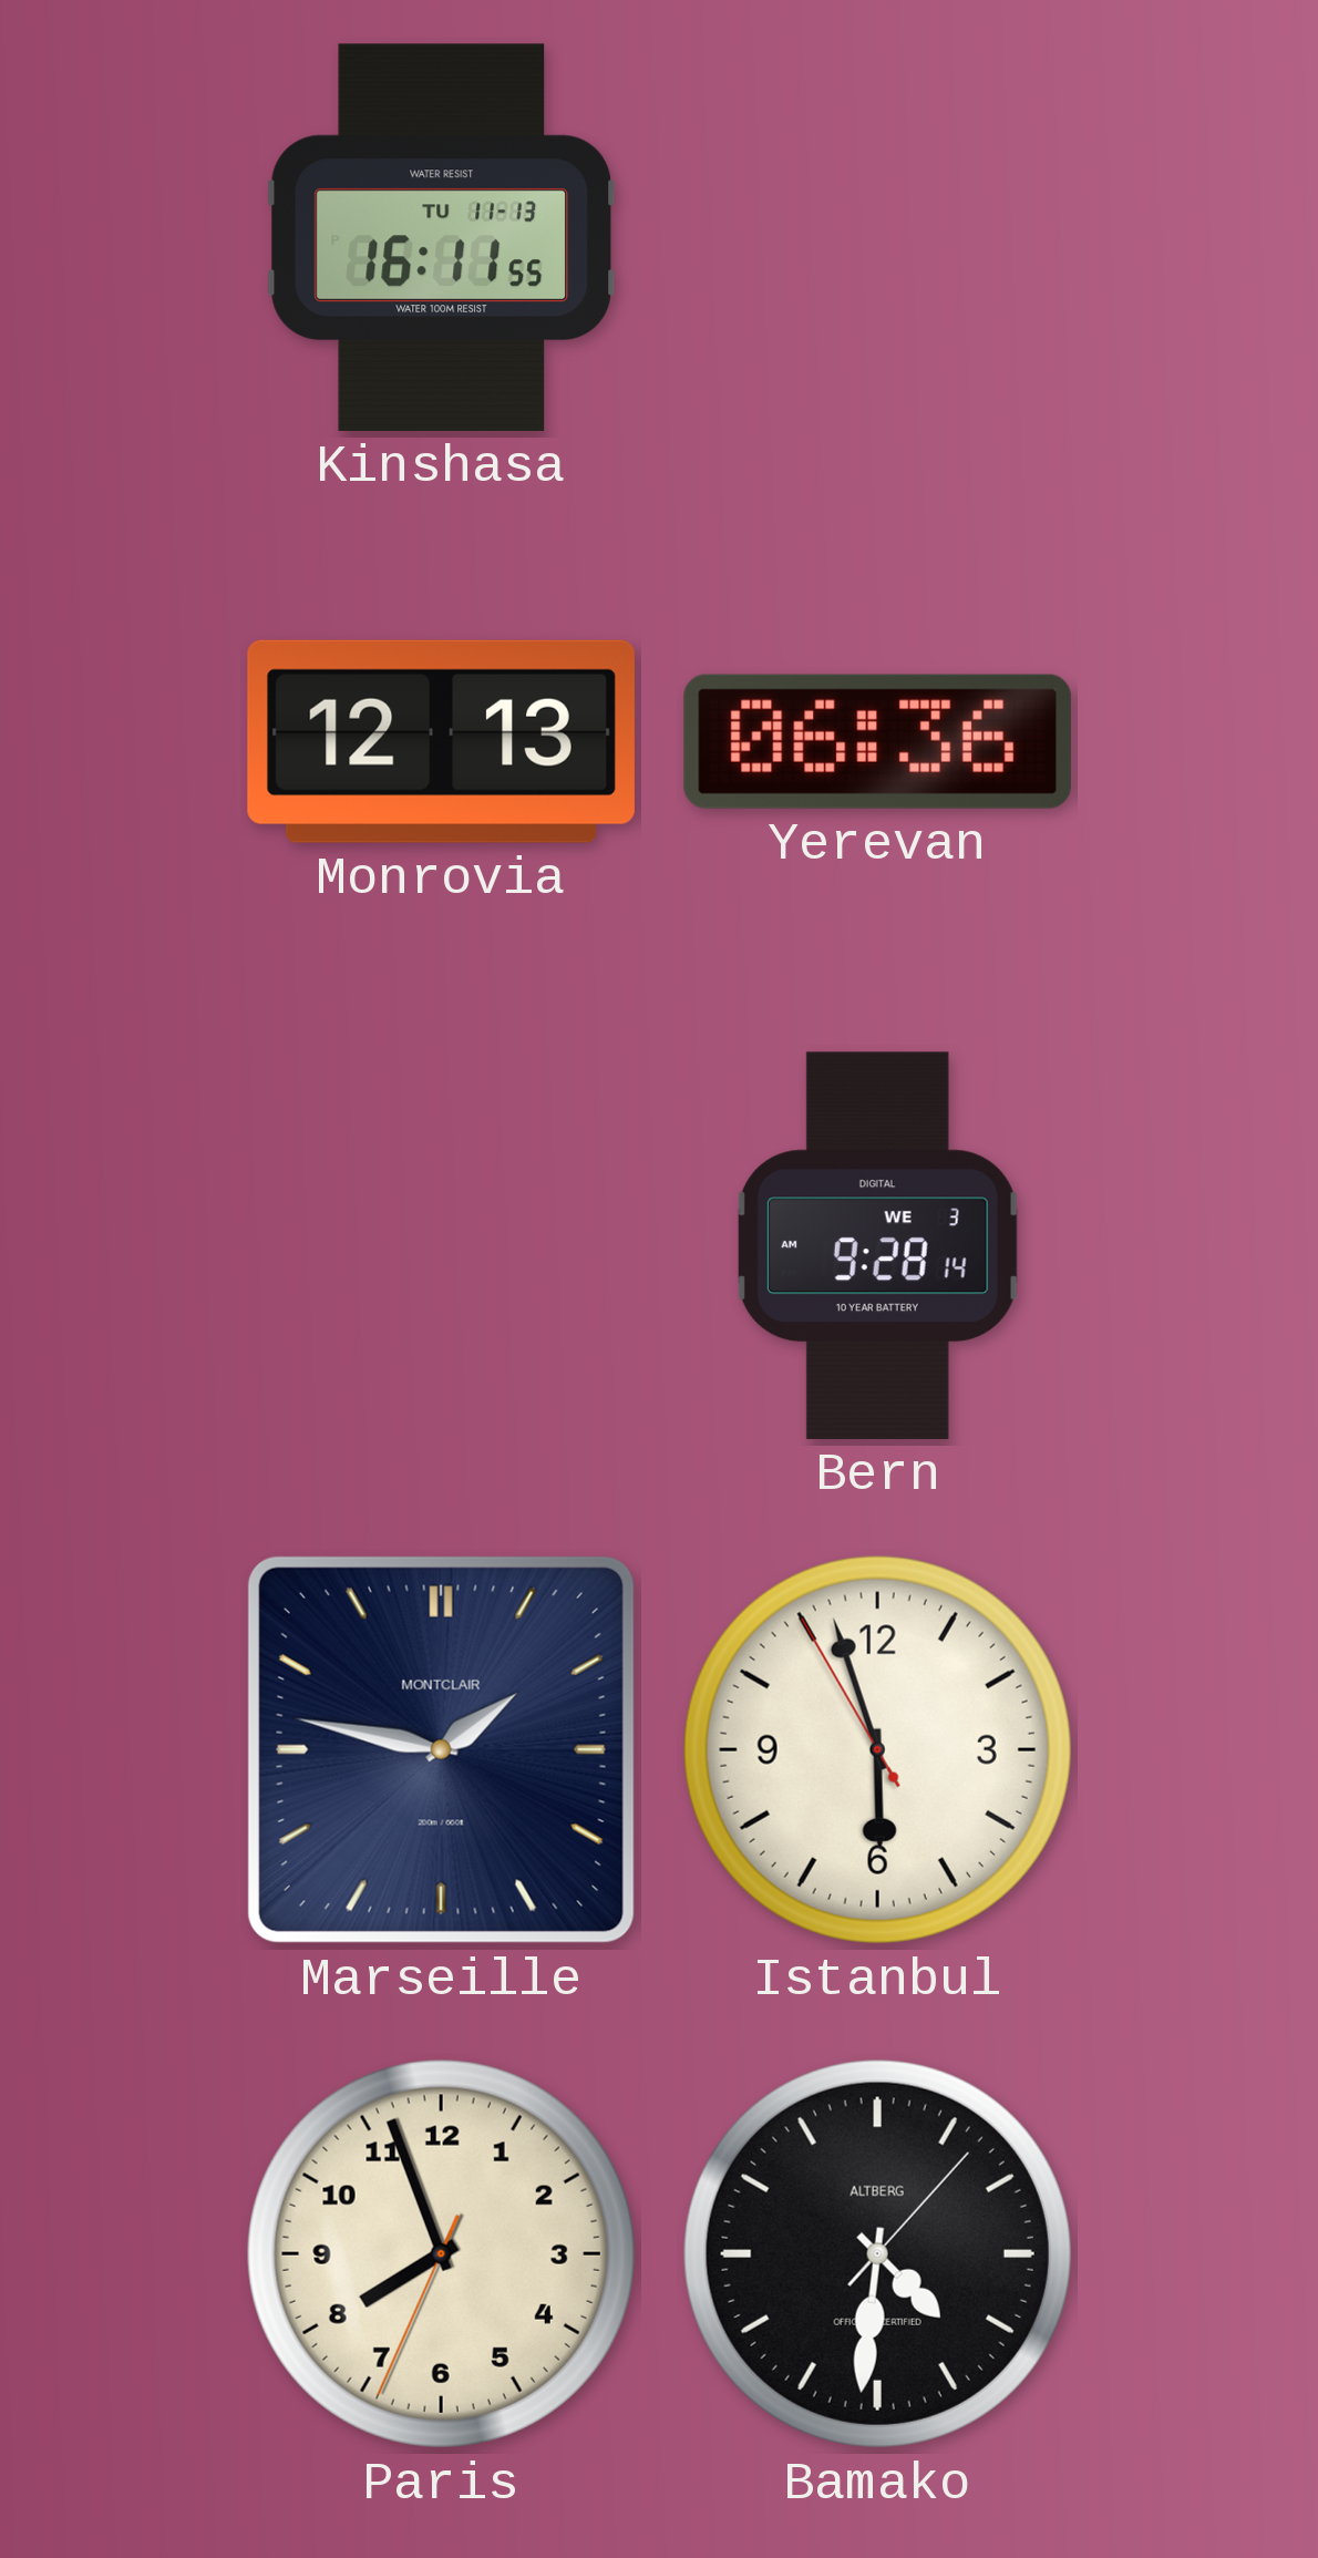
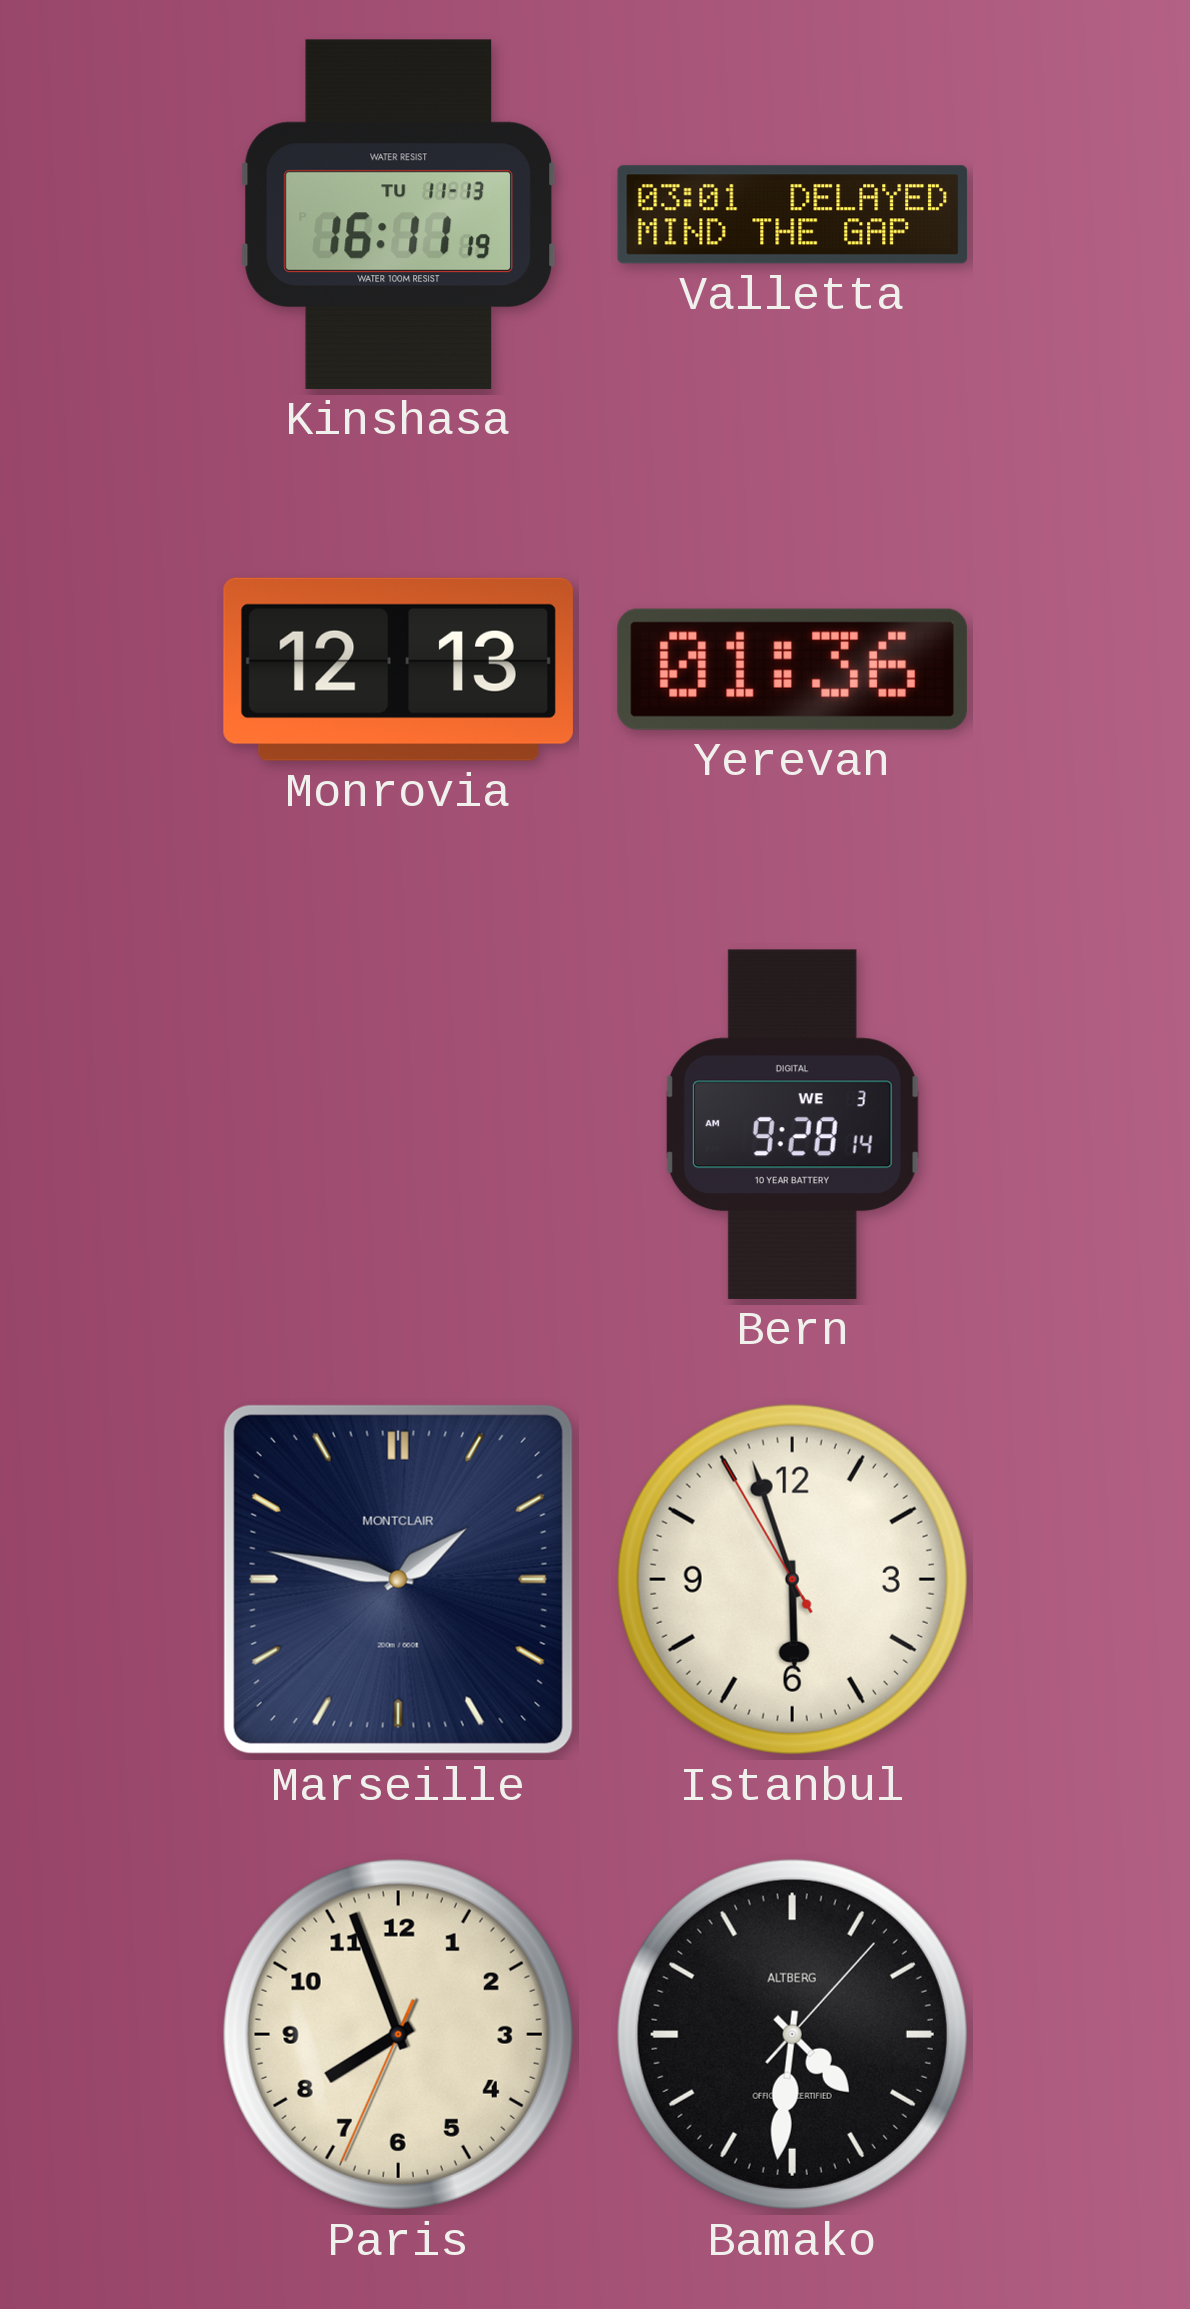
Kinshasa: 16:11:55 -> 16:11:19 (399, 214)
Valletta: none -> 03:01 (793, 215)
Yerevan: 06:36 -> 01:36 (792, 669)
